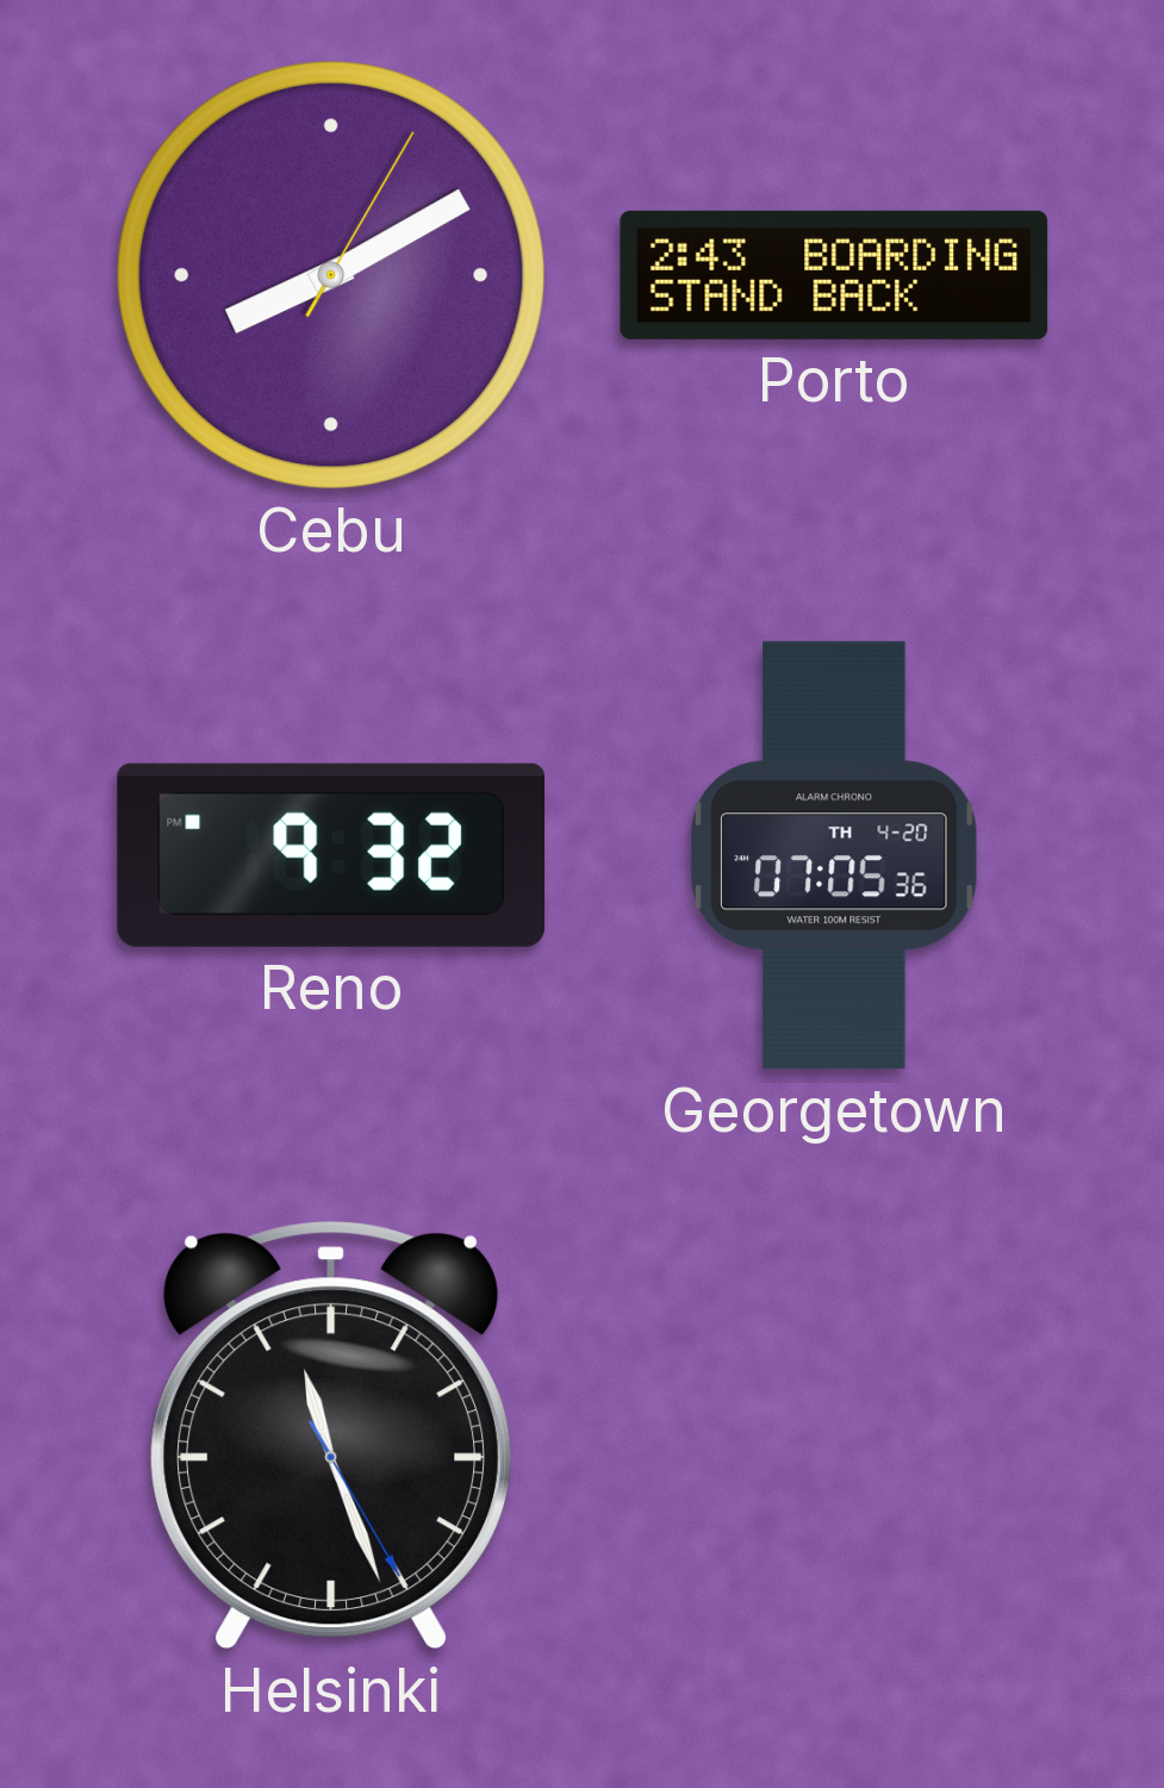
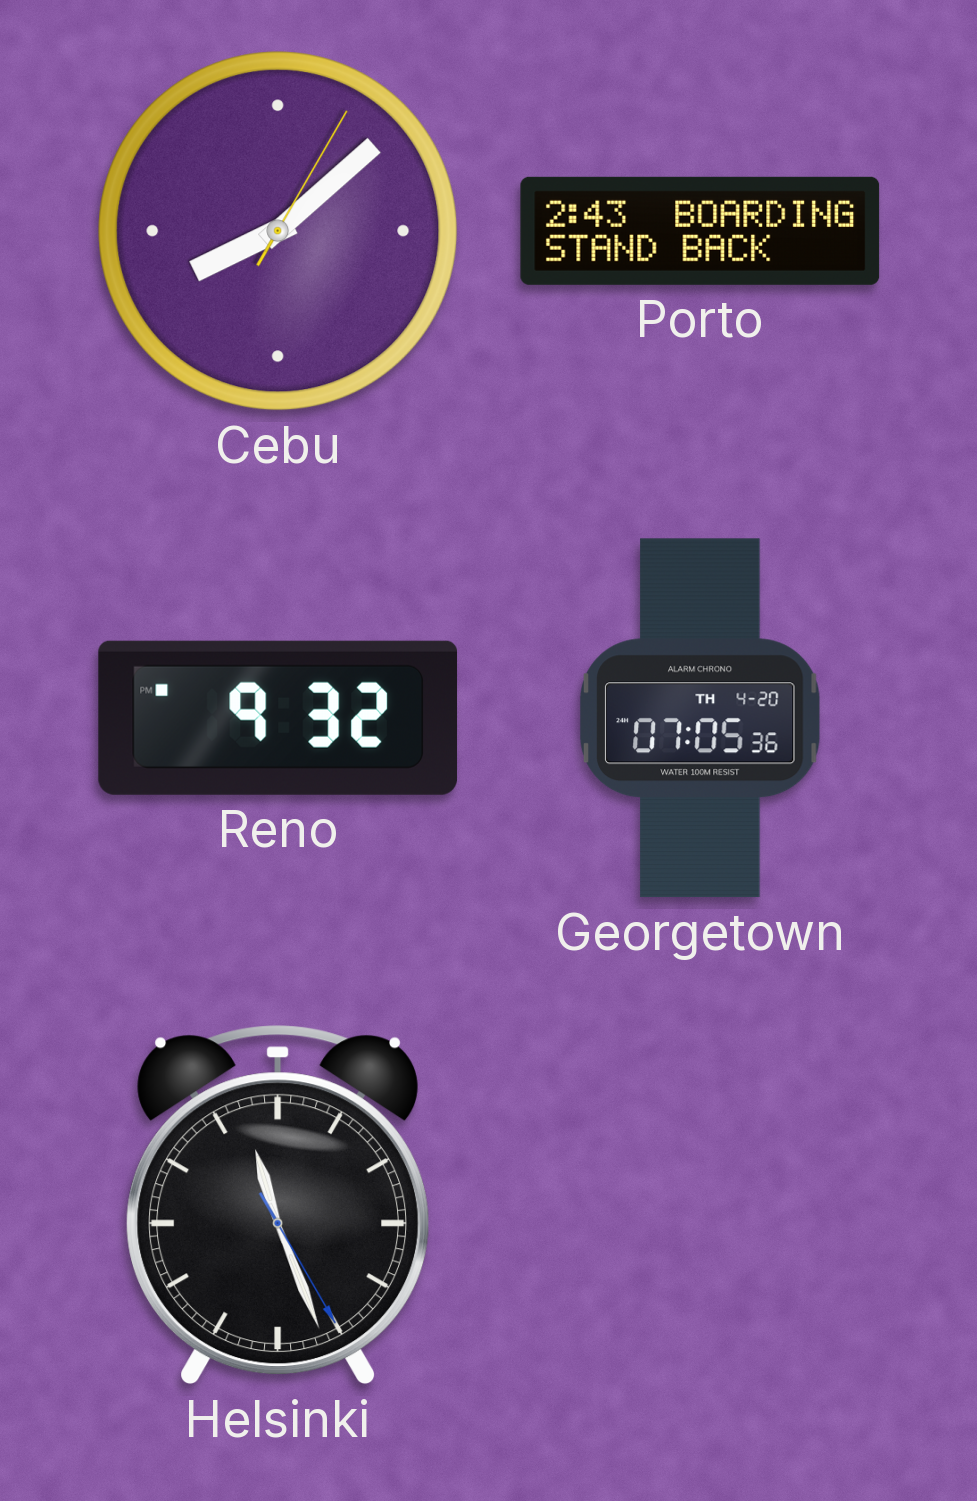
Cebu: 8:10 -> 8:08 (278, 231)
